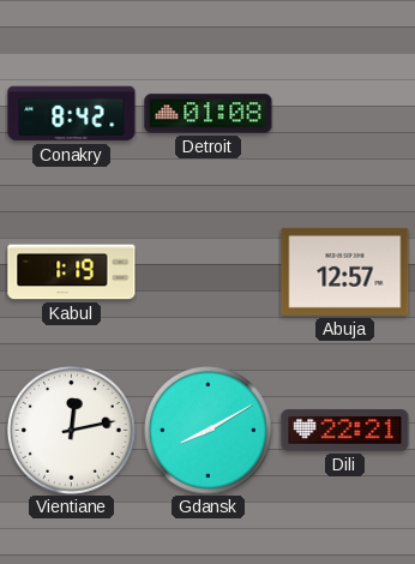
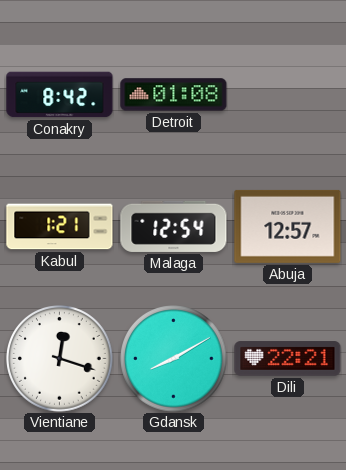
Kabul: 1:19 -> 1:21 (60, 227)
Malaga: none -> 12:54 (174, 226)
Vientiane: 12:13 -> 12:18 (60, 359)
